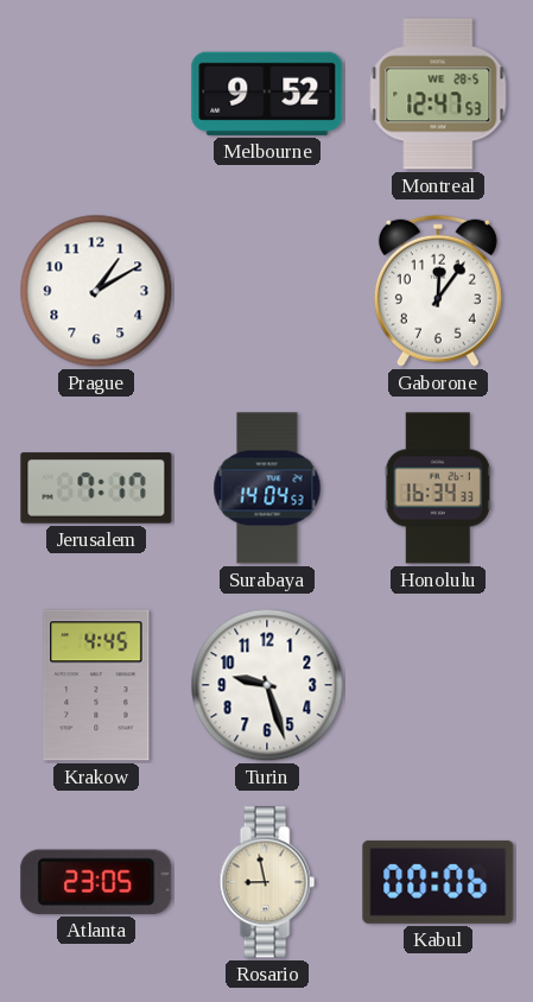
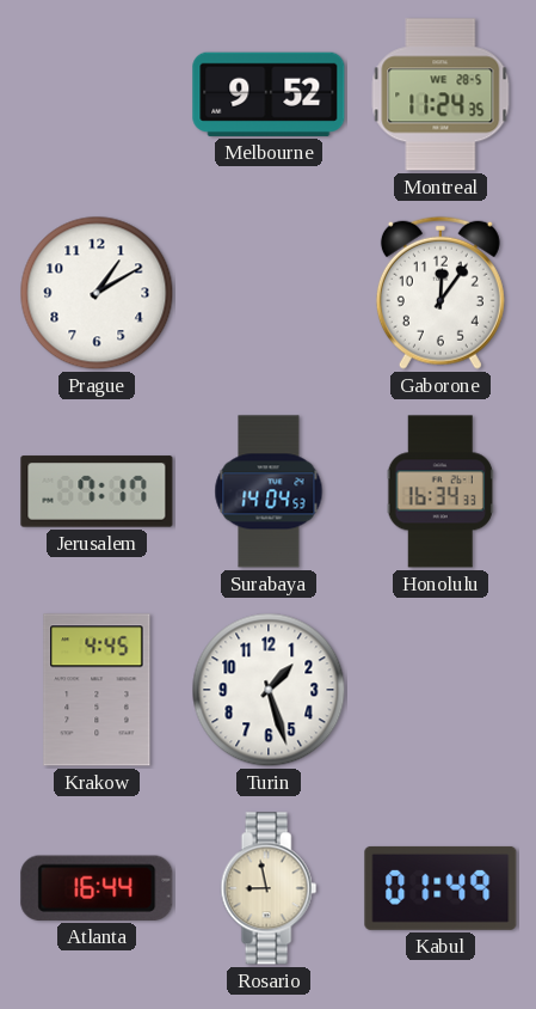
Montreal: 12:47 -> 11:24 (440, 94)
Turin: 9:27 -> 1:27 (269, 690)
Atlanta: 23:05 -> 16:44 (97, 888)
Kabul: 00:06 -> 01:49 (440, 888)
